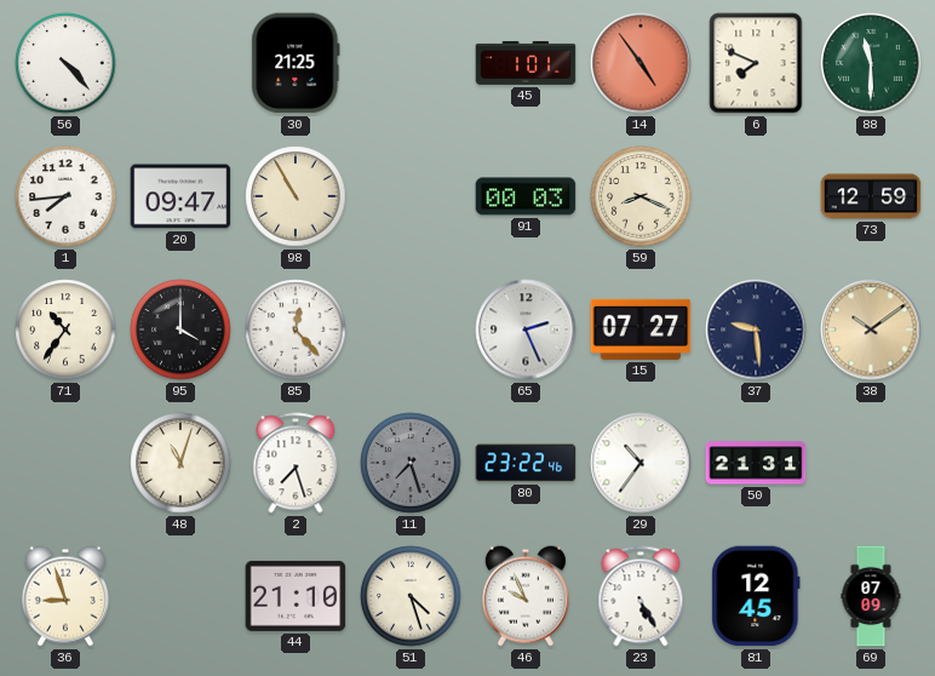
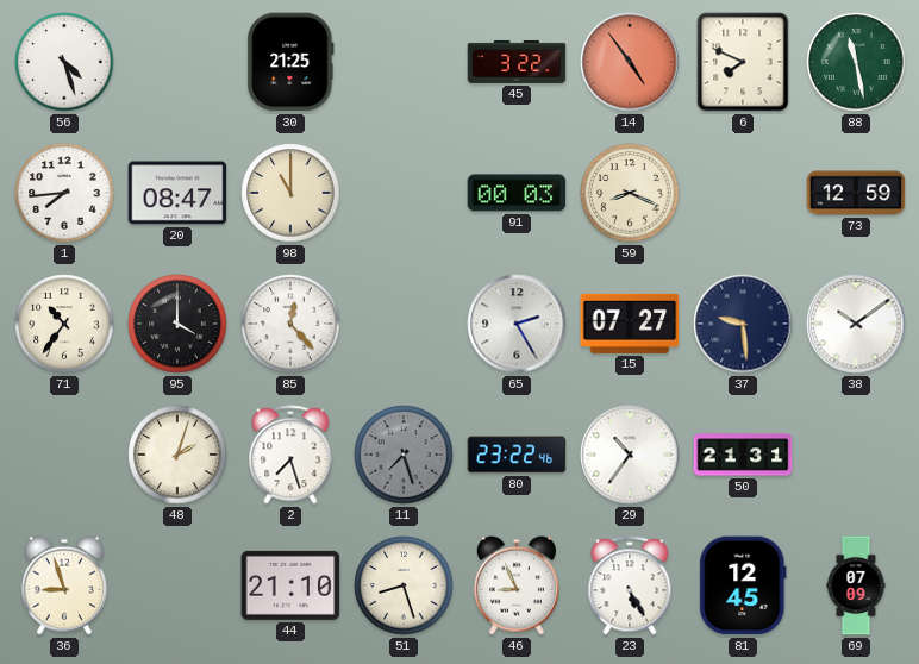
56: 4:23 -> 4:27 (64, 62)
45: 1:01 -> 3:22 (517, 62)
88: 11:30 -> 11:28 (856, 62)
20: 09:47 -> 08:47 (177, 193)
98: 10:55 -> 11:00 (290, 193)
65: 2:26 -> 2:25 (517, 324)
38 dial: champagne -> white (856, 324)
48: 11:03 -> 2:03 (177, 455)
51: 4:27 -> 8:27 (404, 585)
46: 9:56 -> 8:56 (517, 585)
